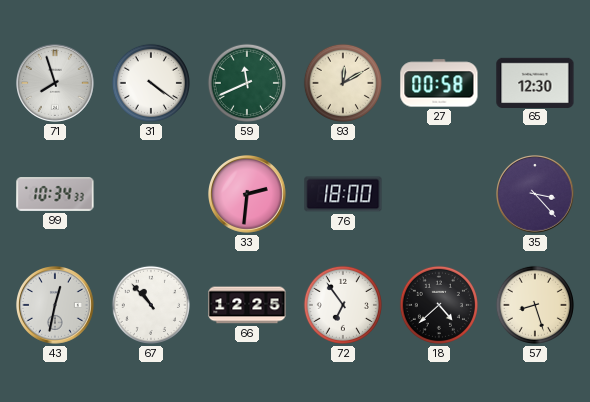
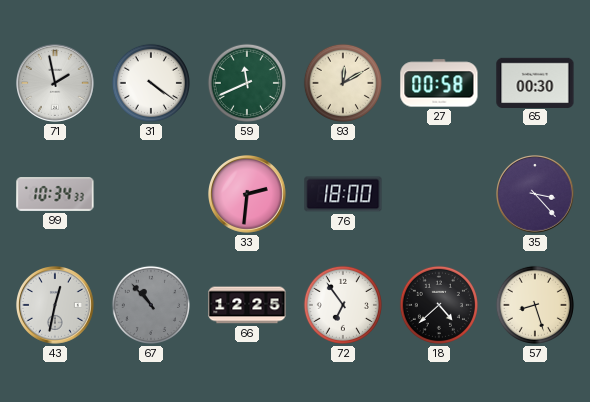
71: 7:57 -> 1:58 (56, 84)
65: 12:30 -> 00:30 (535, 82)
67 dial: white -> grey (151, 305)
